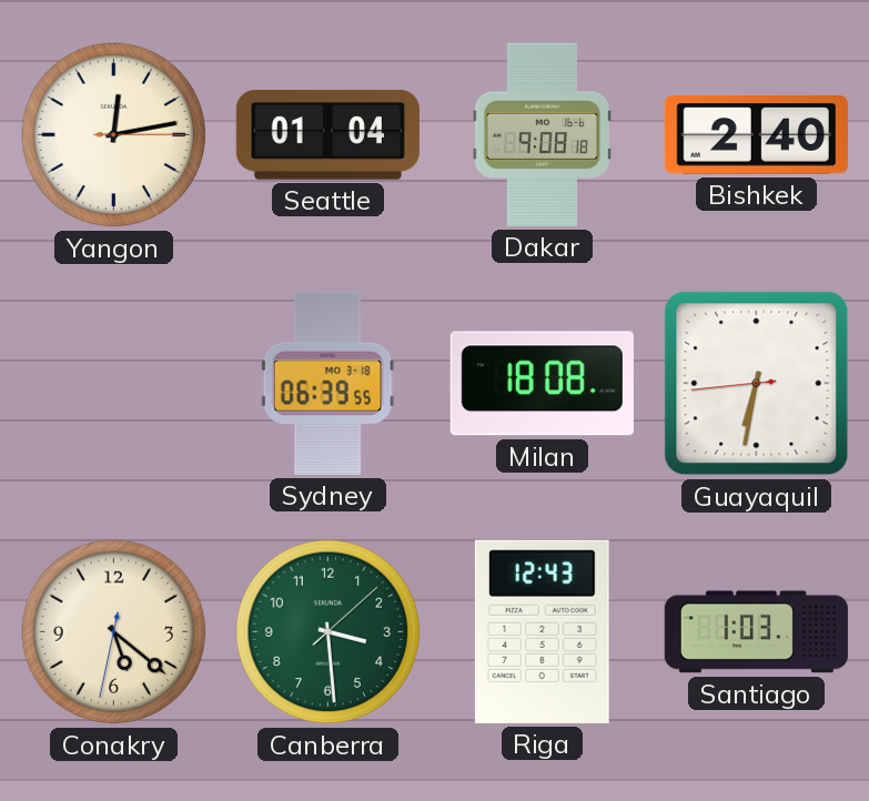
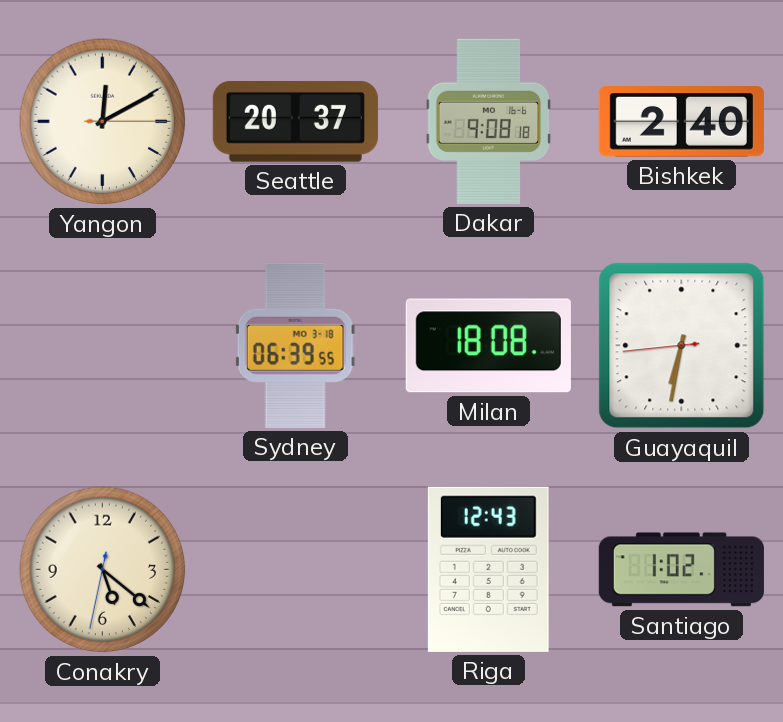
Yangon: 12:13 -> 12:10 (103, 122)
Seattle: 01:04 -> 20:37 (295, 121)
Canberra: 3:29 -> none (329, 632)
Santiago: 1:03 -> 1:02 (681, 570)
